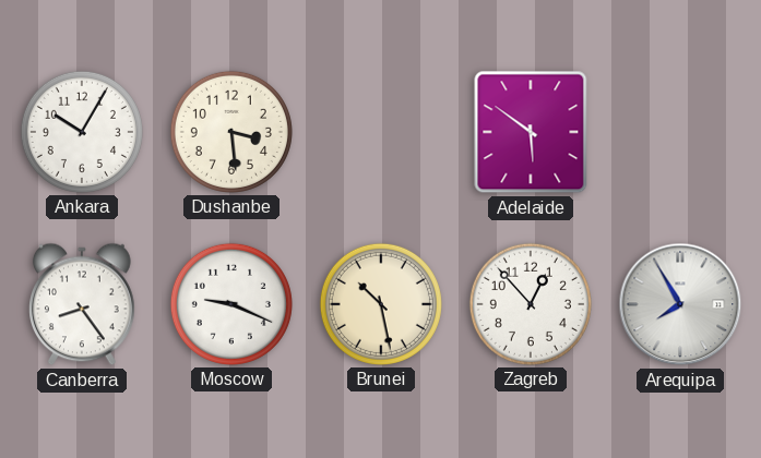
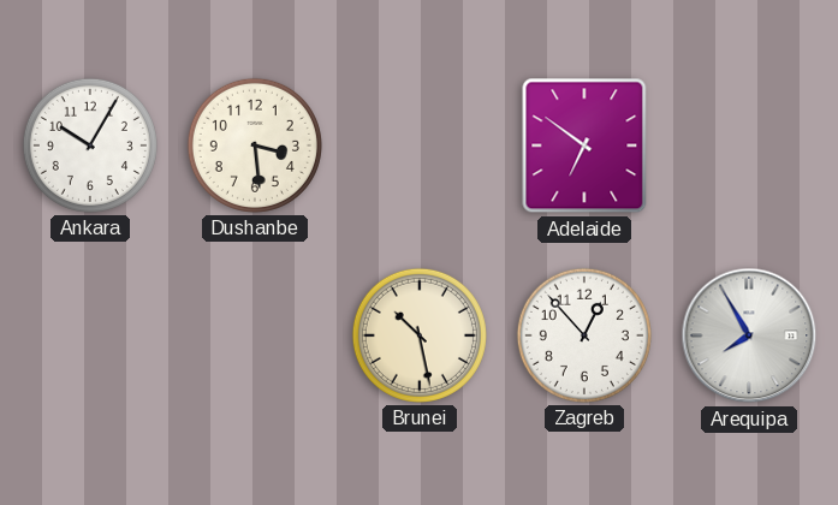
Adelaide: 5:51 -> 6:51 (584, 145)
Canberra: 8:24 -> none (83, 304)
Moscow: 9:19 -> none (231, 304)
